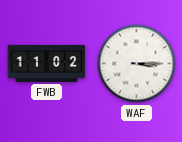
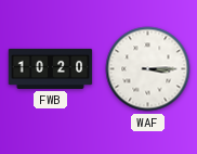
FWB: 11:02 -> 10:20 (51, 68)
